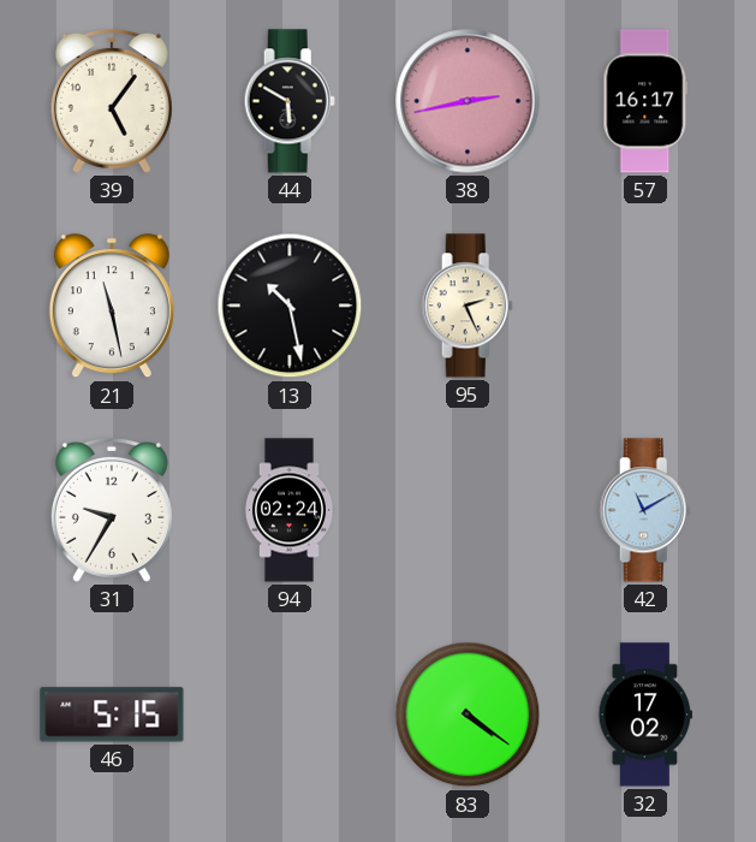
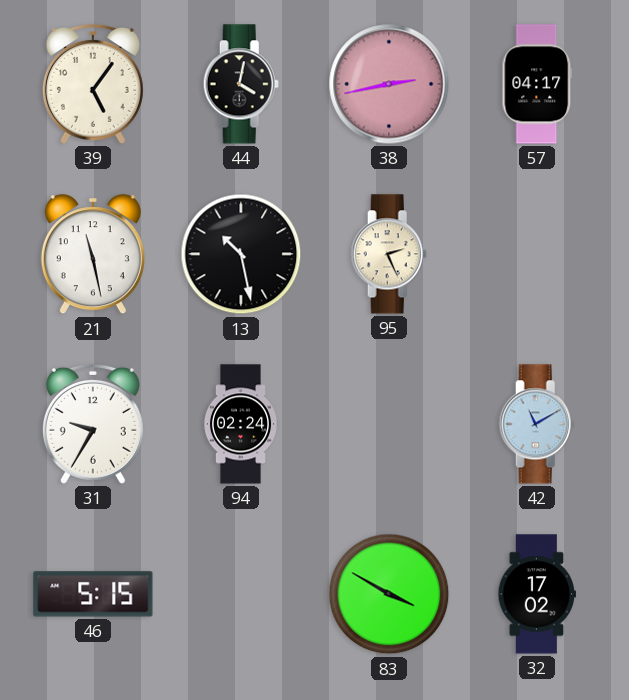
44: 5:50 -> 4:02 (241, 84)
57: 16:17 -> 04:17 (537, 84)
83: 4:21 -> 3:50 (389, 594)
